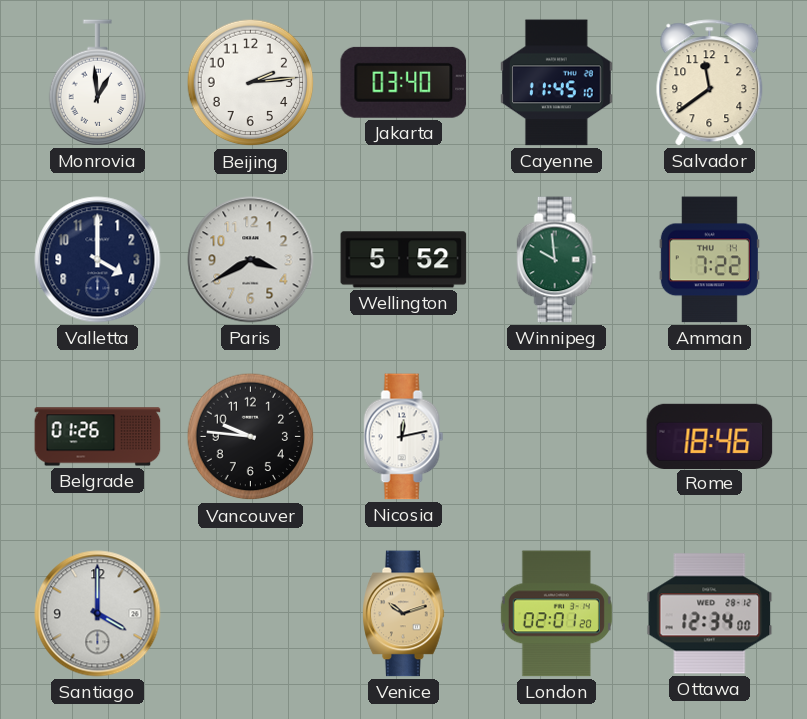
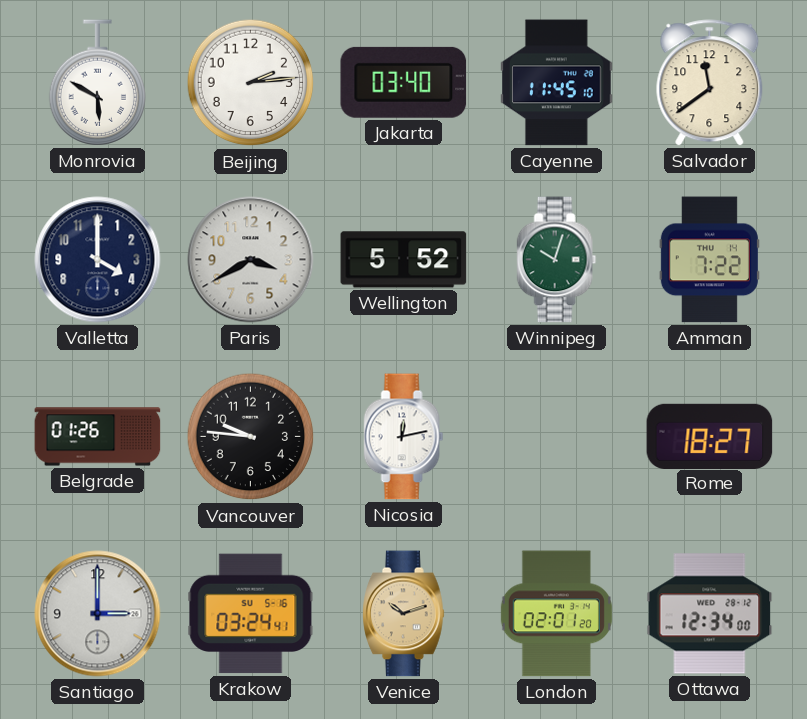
Monrovia: 12:59 -> 5:50 (98, 83)
Winnipeg: 9:59 -> 10:03 (557, 260)
Rome: 18:46 -> 18:27 (710, 436)
Santiago: 4:00 -> 3:00 (98, 614)
Krakow: none -> 03:24 (251, 614)
